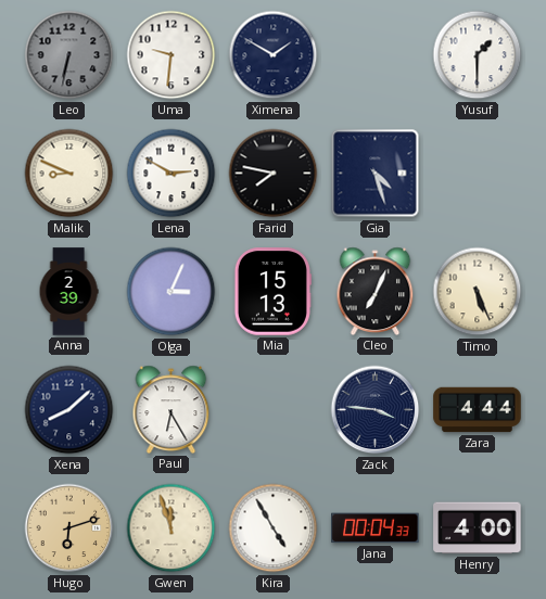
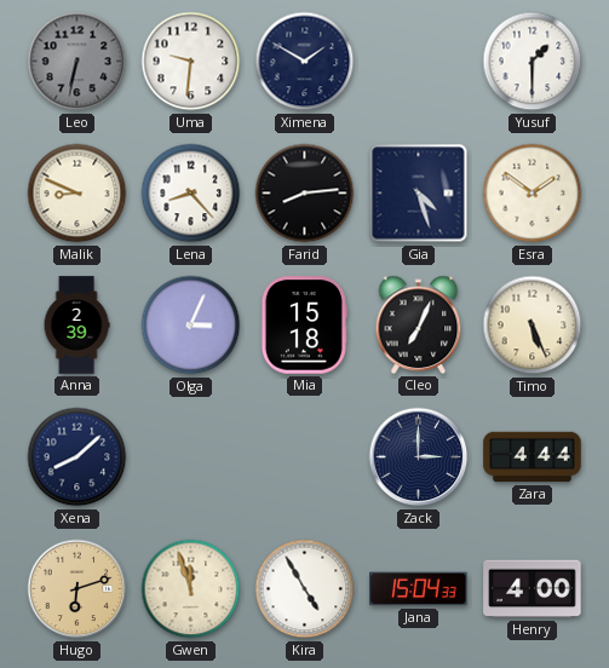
Lena: 2:50 -> 8:23 (191, 194)
Farid: 7:47 -> 8:14 (305, 194)
Esra: none -> 1:51 (533, 194)
Mia: 15:13 -> 15:18 (304, 326)
Paul: 6:25 -> none (172, 409)
Zack: 3:46 -> 3:00 (419, 457)
Jana: 00:04 -> 15:04 (419, 589)
